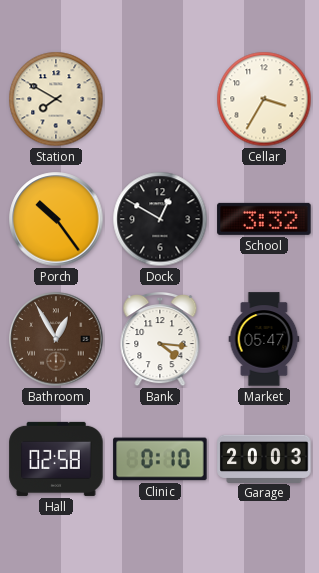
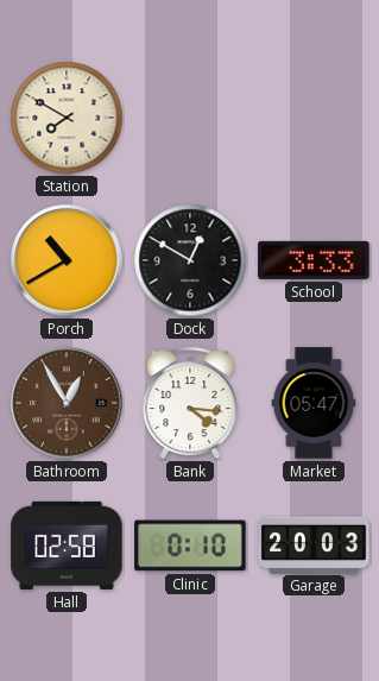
Cellar: 3:35 -> none (264, 99)
Porch: 10:24 -> 10:40 (67, 260)
School: 3:32 -> 3:33 (314, 260)
